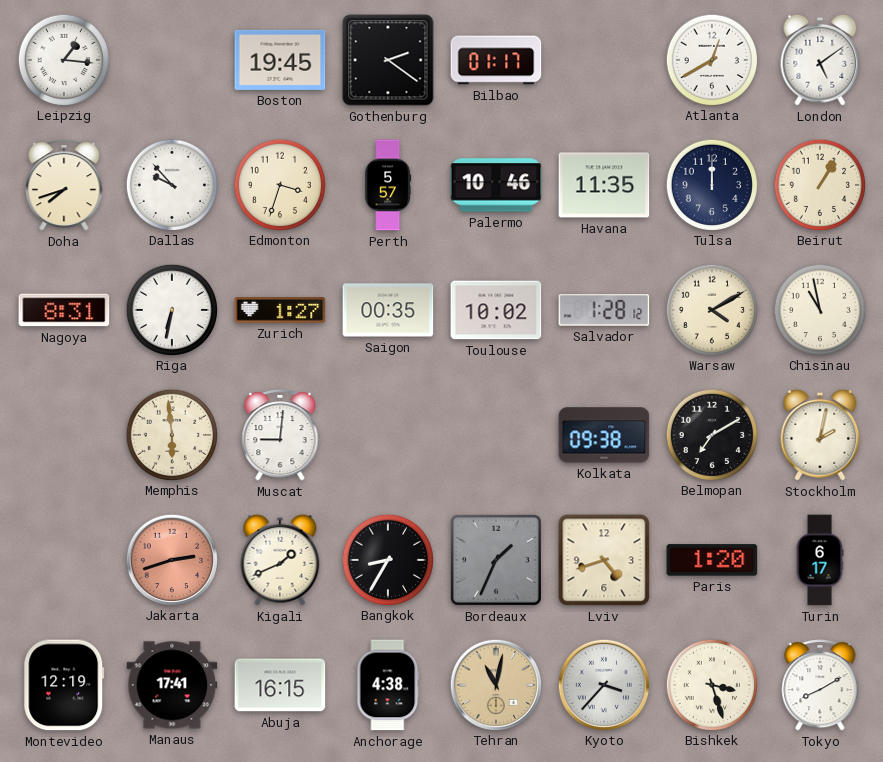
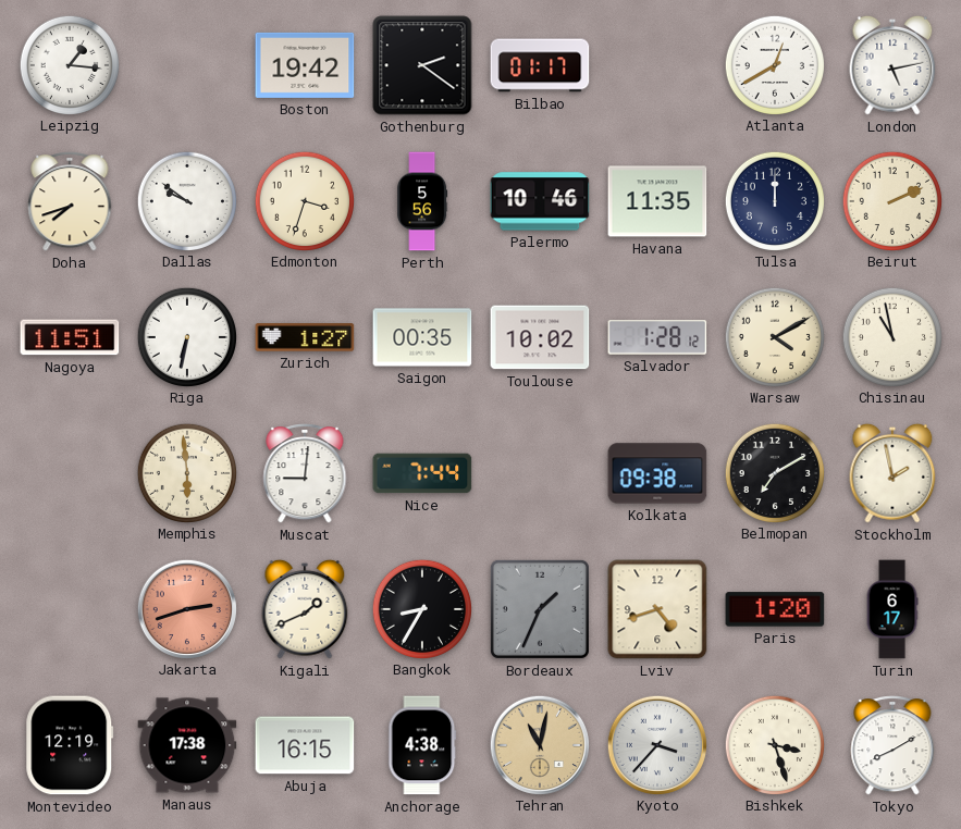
Boston: 19:45 -> 19:42 (305, 65)
London: 5:09 -> 5:13 (892, 65)
Dallas: 9:53 -> 9:51 (186, 200)
Perth: 5:57 -> 5:56 (422, 201)
Beirut: 1:05 -> 2:11 (891, 200)
Nagoya: 8:31 -> 11:51 (70, 337)
Nice: none -> 7:44 (422, 473)
Stockholm: 2:02 -> 1:58 (892, 473)
Manaus: 17:41 -> 17:38 (187, 745)
